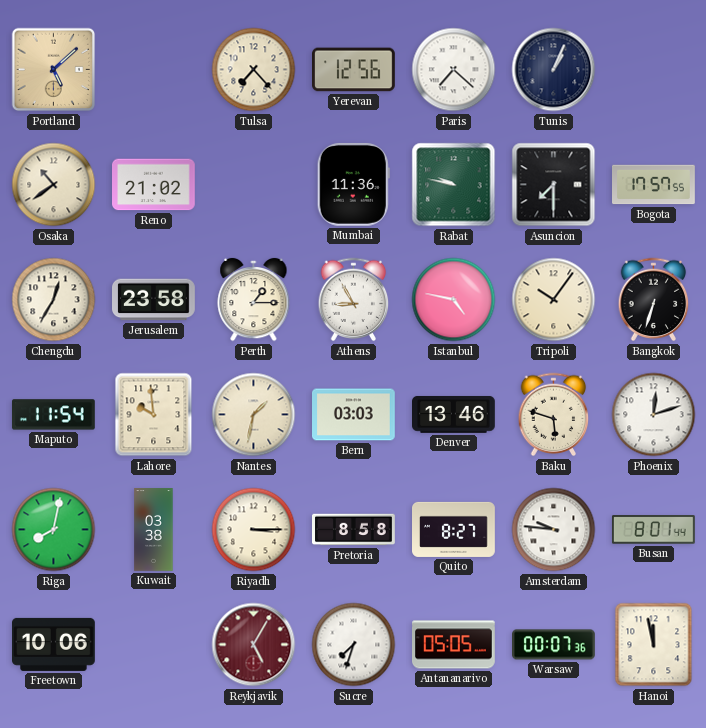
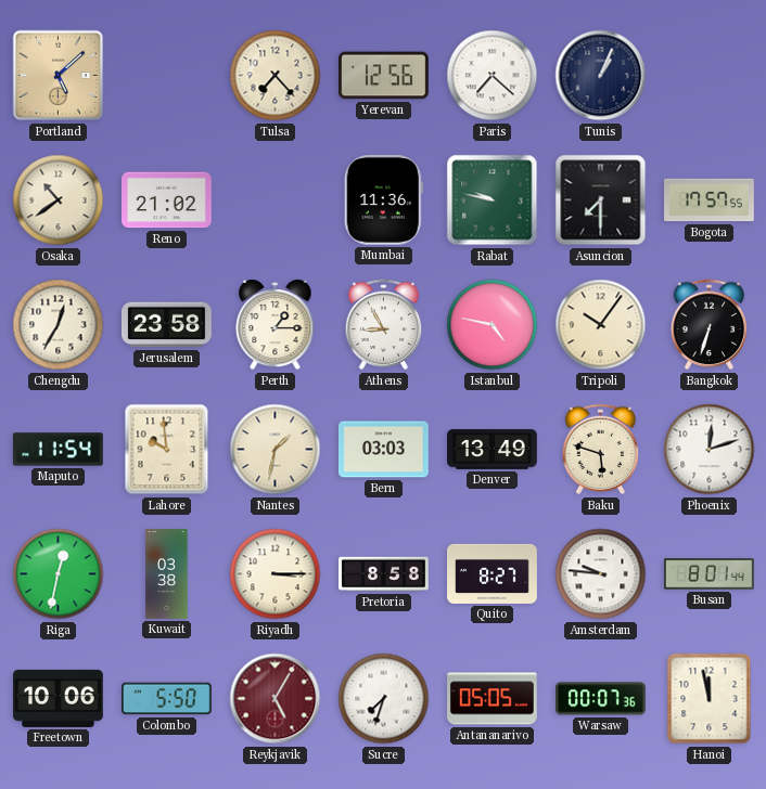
Denver: 13:46 -> 13:49 (493, 449)
Riga: 8:02 -> 12:32 (59, 574)
Colombo: none -> 5:50 (167, 699)
